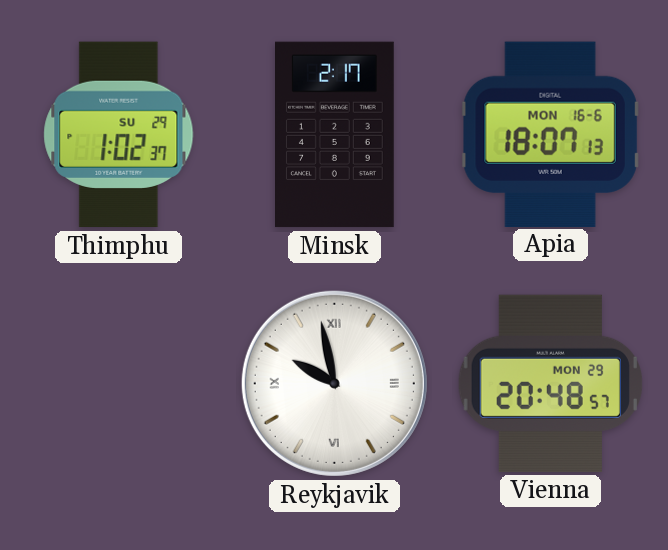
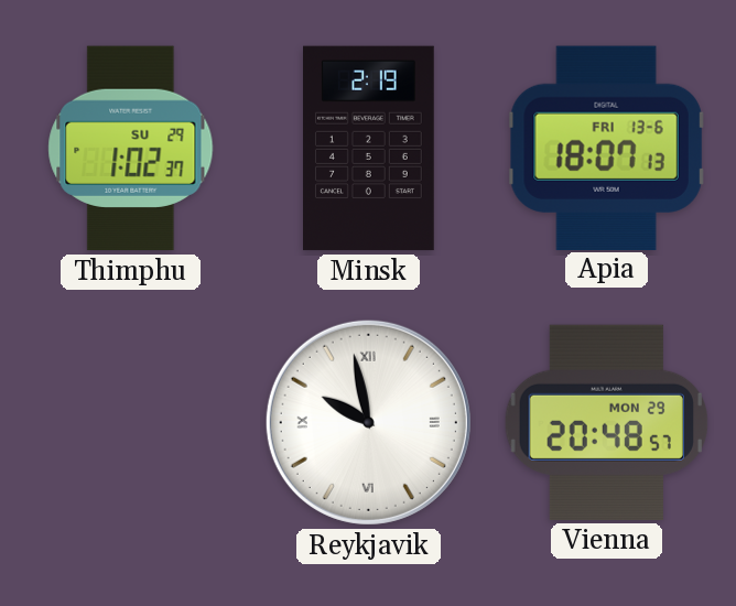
Minsk: 2:17 -> 2:19 (369, 149)
Apia date: MON 16-6 -> FRI 13-6 (606, 148)
